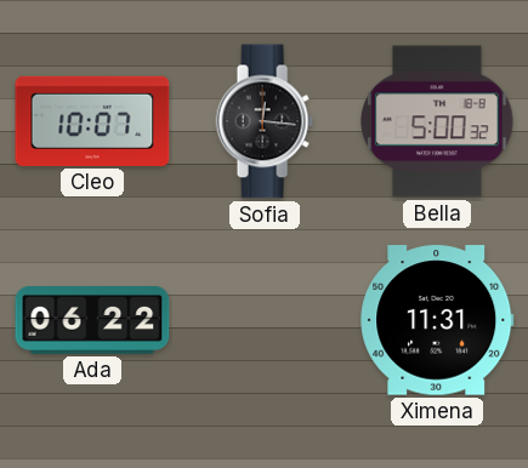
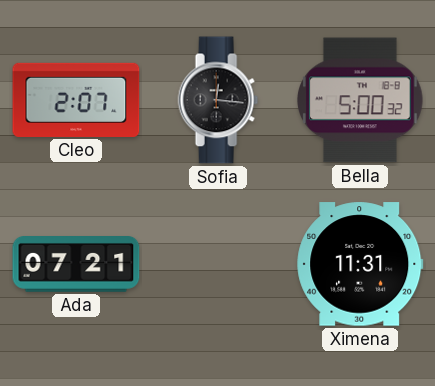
Cleo: 10:07 -> 2:07 (76, 100)
Ada: 06:22 -> 07:21 (76, 265)
